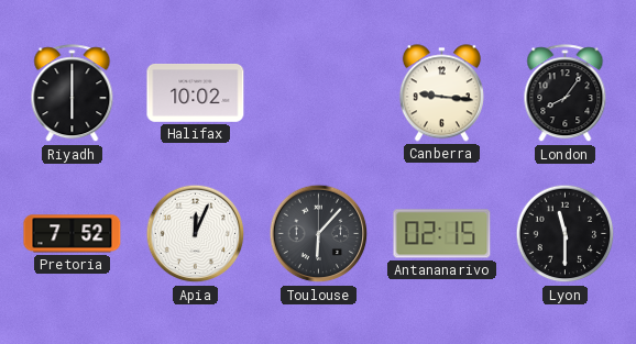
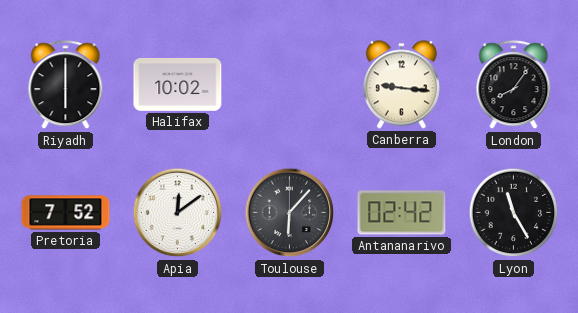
Apia: 12:04 -> 12:09 (178, 213)
Antananarivo: 02:15 -> 02:42 (402, 213)
Lyon: 11:30 -> 11:25 (514, 213)
